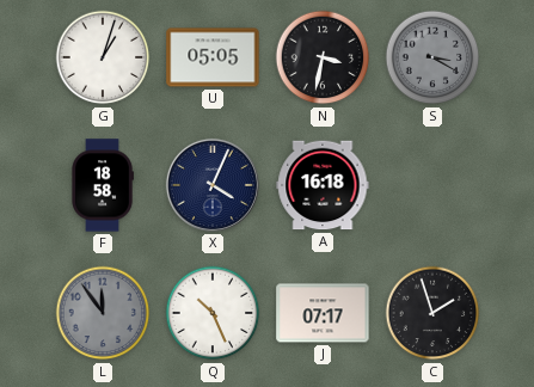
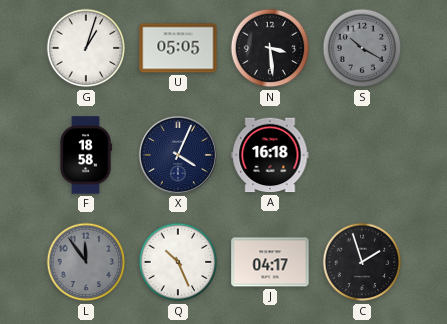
N: 3:32 -> 3:29 (270, 48)
S: 3:20 -> 10:20 (362, 48)
J: 07:17 -> 04:17 (270, 262)
